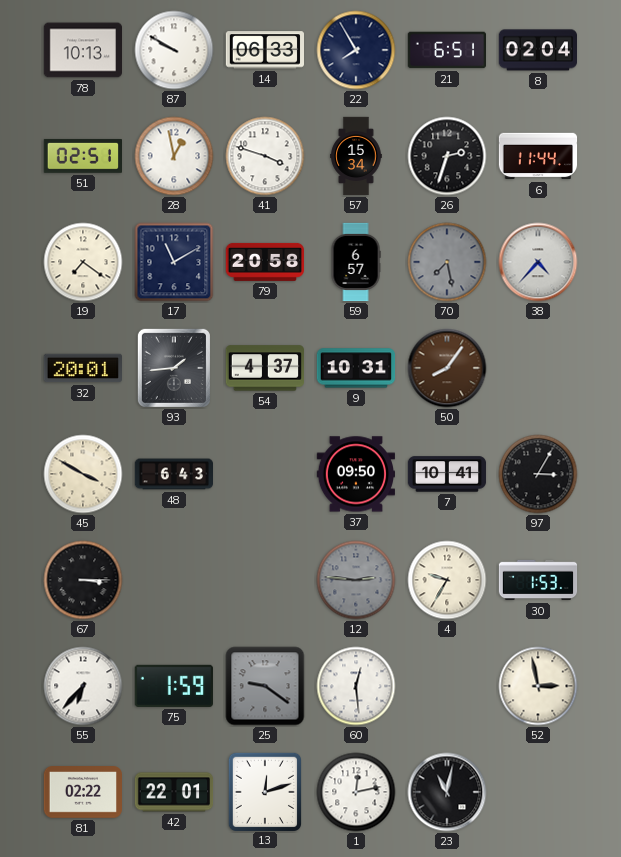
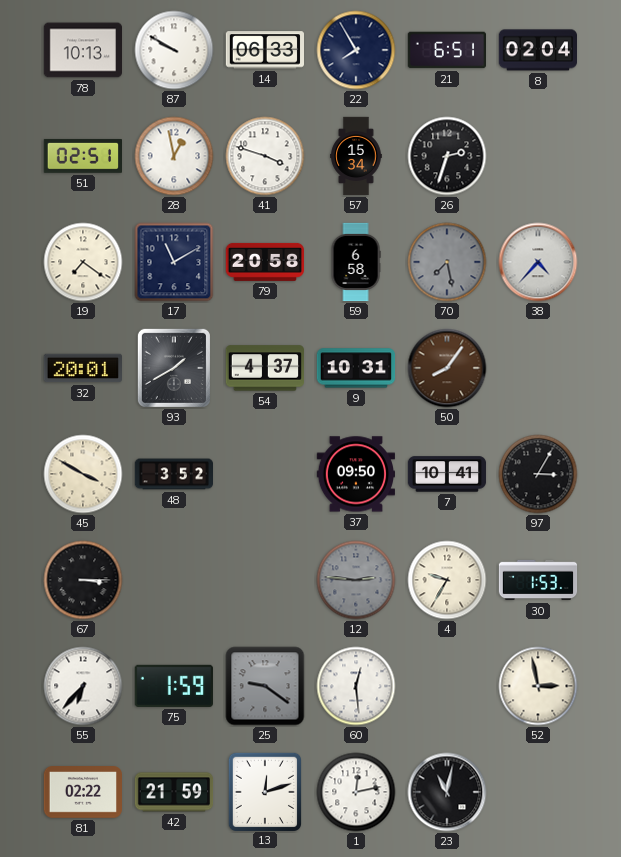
6: 11:44 -> none (538, 156)
59: 6:57 -> 6:58 (356, 262)
93: 1:44 -> 1:40 (174, 368)
48: 6:43 -> 3:52 (173, 474)
42: 22:01 -> 21:59 (174, 792)
